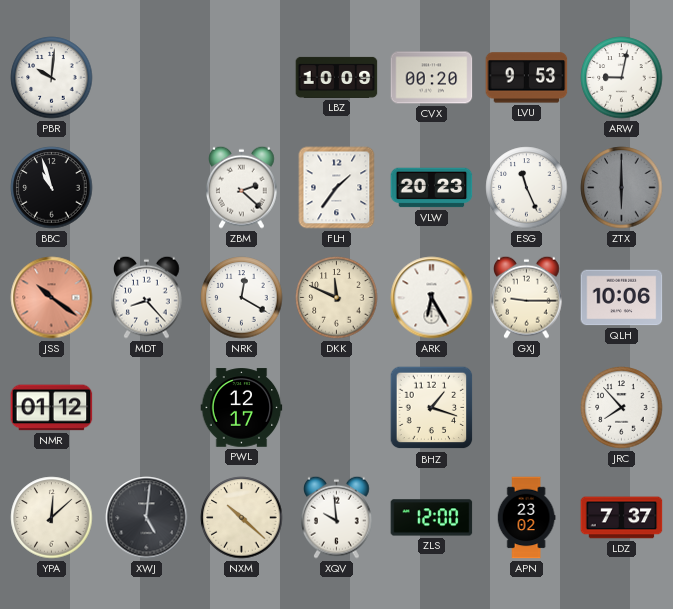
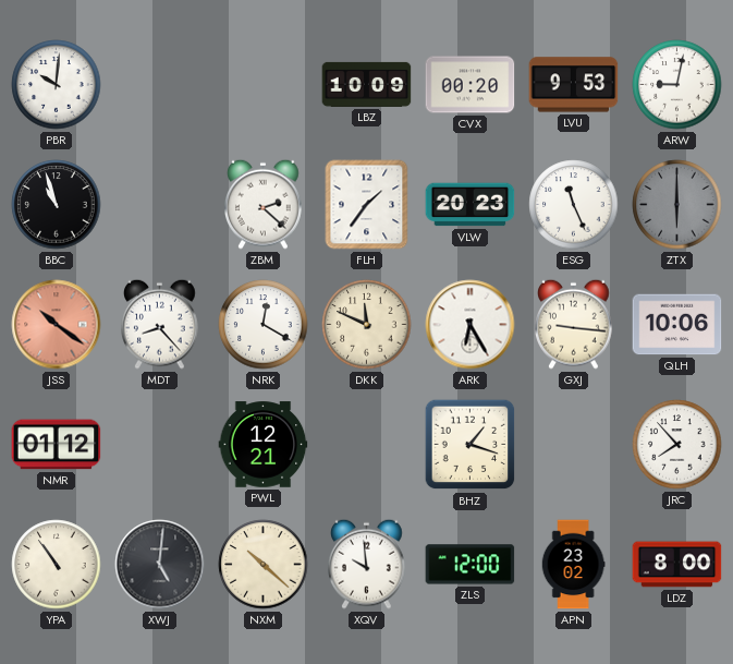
GXJ: 9:15 -> 9:16 (574, 324)
PWL: 12:17 -> 12:21 (264, 445)
YPA: 12:08 -> 10:54 (57, 565)
LDZ: 7:37 -> 8:00 (677, 565)
